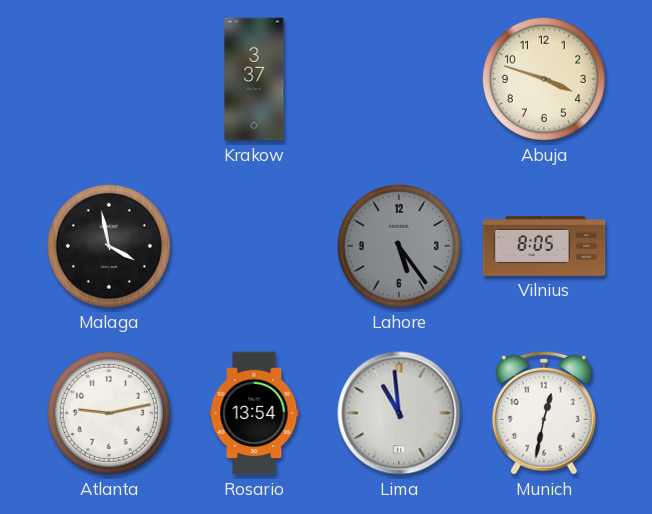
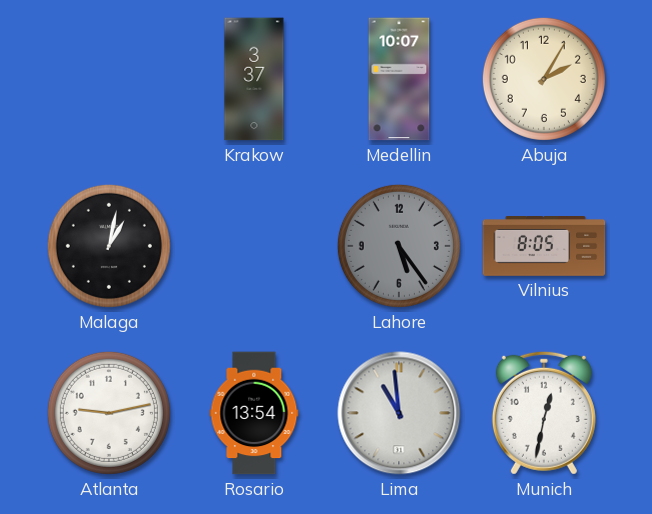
Medellin: none -> 10:07 (399, 79)
Abuja: 3:48 -> 2:05 (544, 79)
Malaga: 3:58 -> 1:02 (109, 246)
